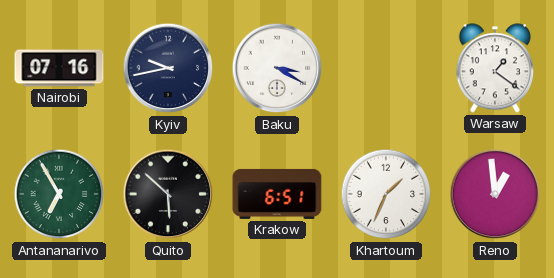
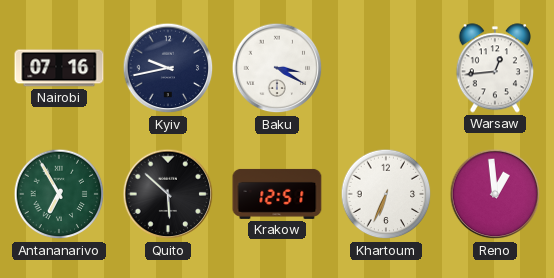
Warsaw: 1:21 -> 12:44 (495, 68)
Krakow: 6:51 -> 12:51 (277, 194)
Khartoum: 1:34 -> 6:34 (386, 194)
